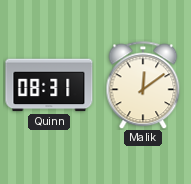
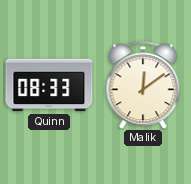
Quinn: 08:31 -> 08:33 (49, 85)
